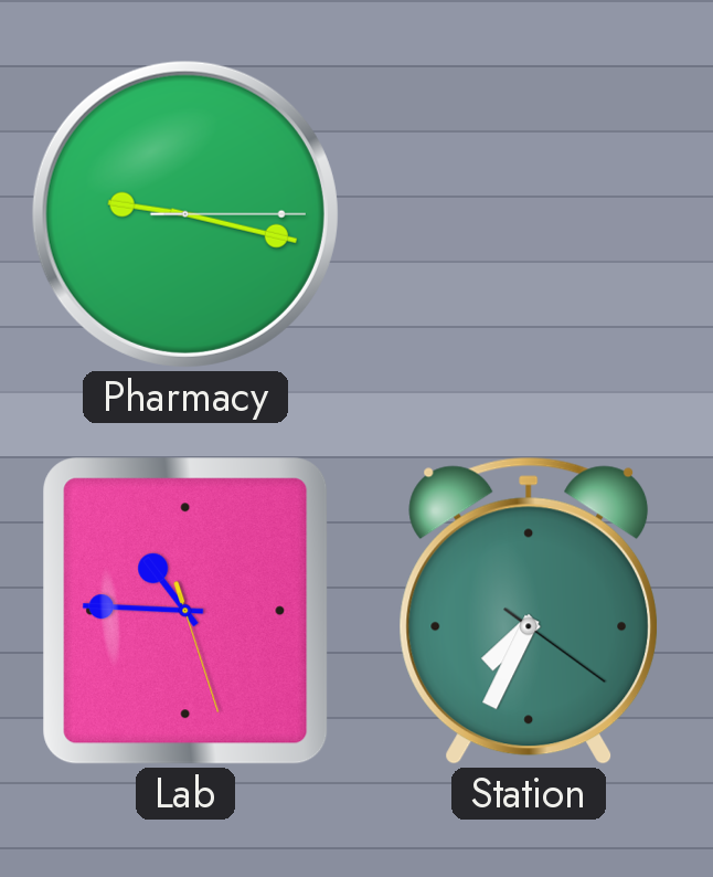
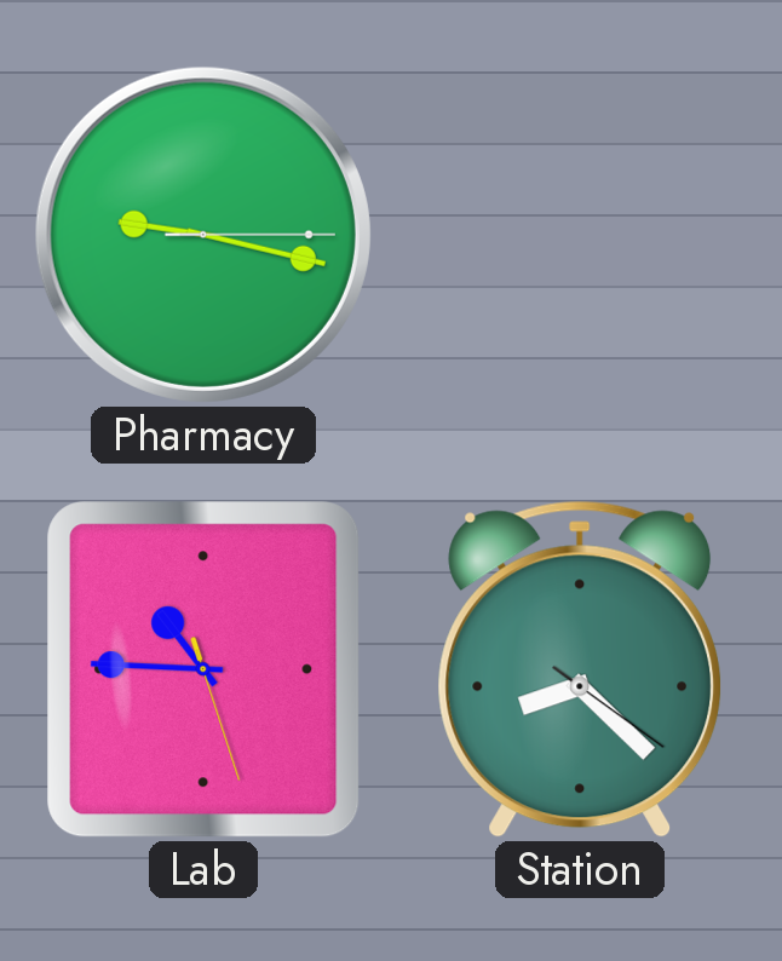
Station: 7:34 -> 8:22 (580, 669)
